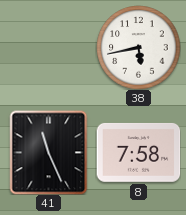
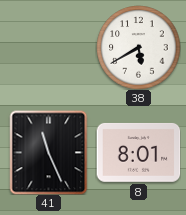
38: 5:43 -> 5:40 (138, 47)
8: 7:58 -> 8:01 (138, 152)
